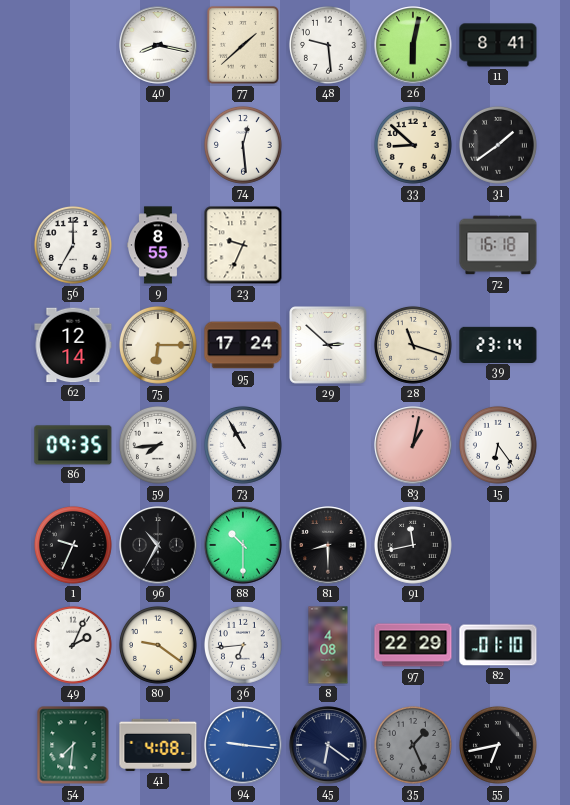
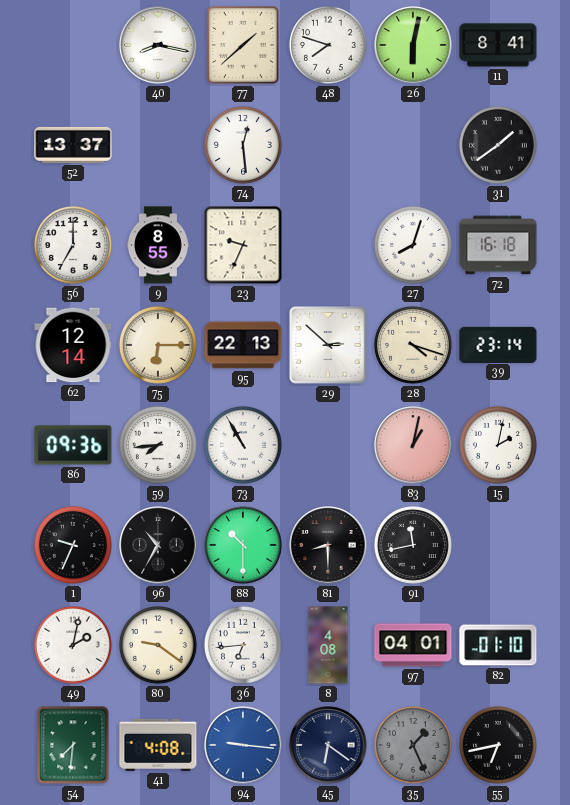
48: 9:29 -> 7:48 (328, 45)
52: none -> 13:37 (73, 145)
33: 8:52 -> none (413, 145)
27: none -> 8:03 (413, 245)
95: 17:24 -> 22:13 (243, 345)
28: 11:18 -> 4:18 (413, 345)
86: 09:35 -> 09:36 (73, 445)
15: 6:24 -> 2:02 (498, 445)
49: 2:04 -> 2:02 (73, 645)
97: 22:29 -> 04:01 (413, 645)
